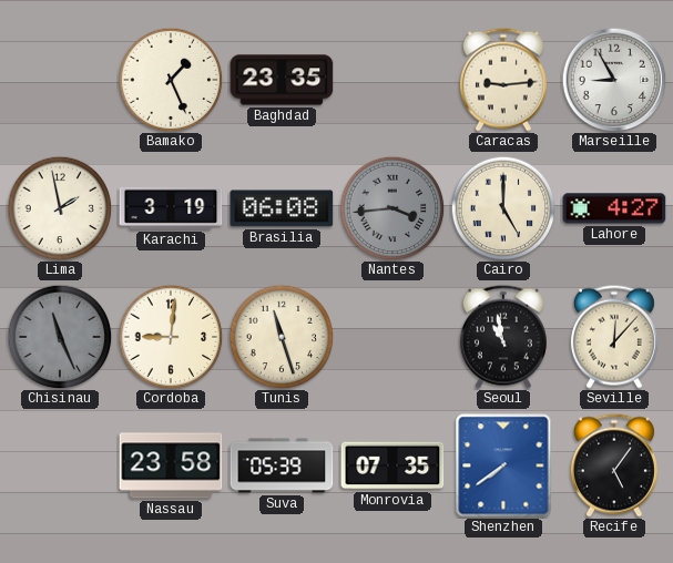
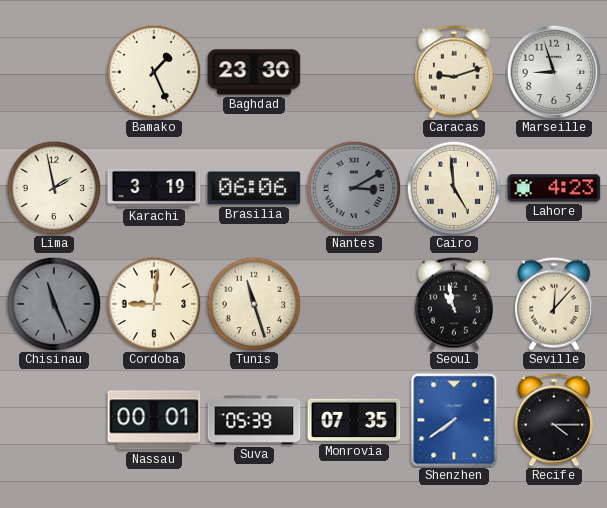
Baghdad: 23:35 -> 23:30 (254, 72)
Caracas: 9:14 -> 9:12 (454, 72)
Marseille: 8:55 -> 8:57 (554, 72)
Brasilia: 06:08 -> 06:06 (254, 188)
Nantes: 3:44 -> 3:10 (354, 188)
Cairo: 5:00 -> 4:59 (454, 188)
Lahore: 4:27 -> 4:23 (554, 188)
Nassau: 23:58 -> 00:01 (154, 420)
Recife: 5:06 -> 4:15 (554, 420)
